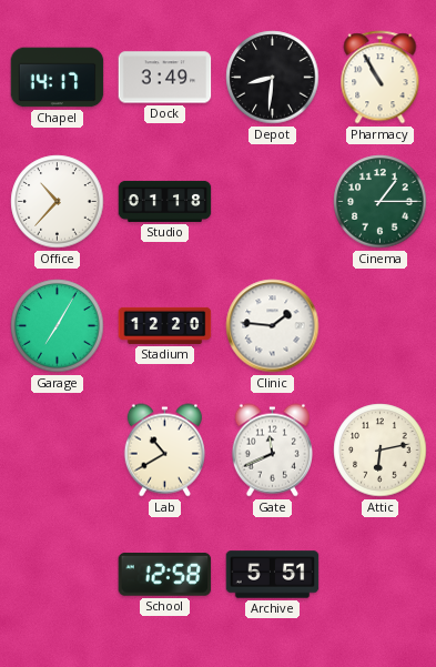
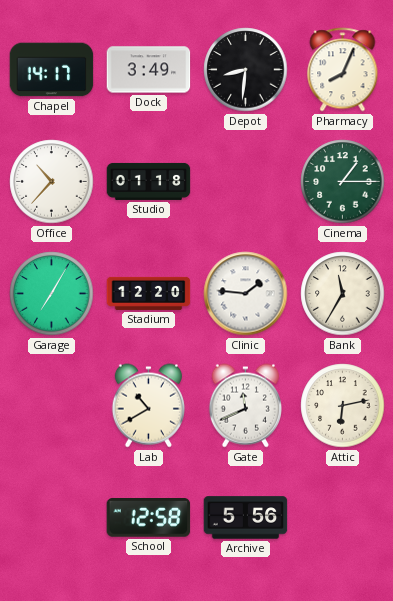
Pharmacy: 10:55 -> 8:04 (343, 70)
Bank: none -> 11:35 (343, 294)
Archive: 5:51 -> 5:56 (246, 518)
